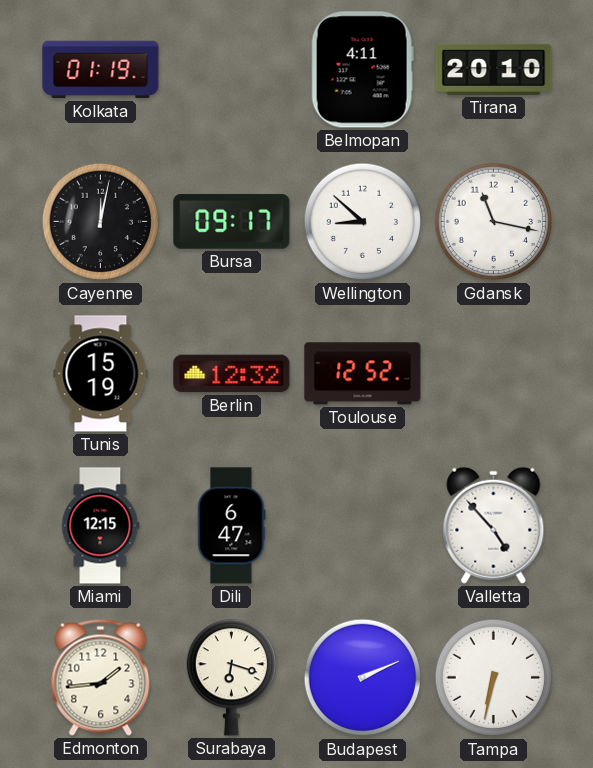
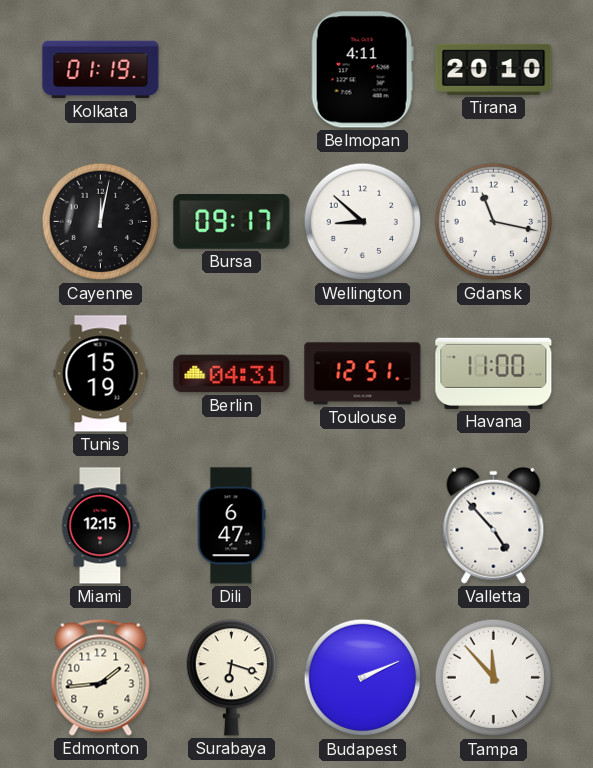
Berlin: 12:32 -> 04:31 (232, 374)
Toulouse: 12:52 -> 12:51 (363, 374)
Havana: none -> 11:00 (494, 373)
Tampa: 6:32 -> 11:53 (494, 678)
